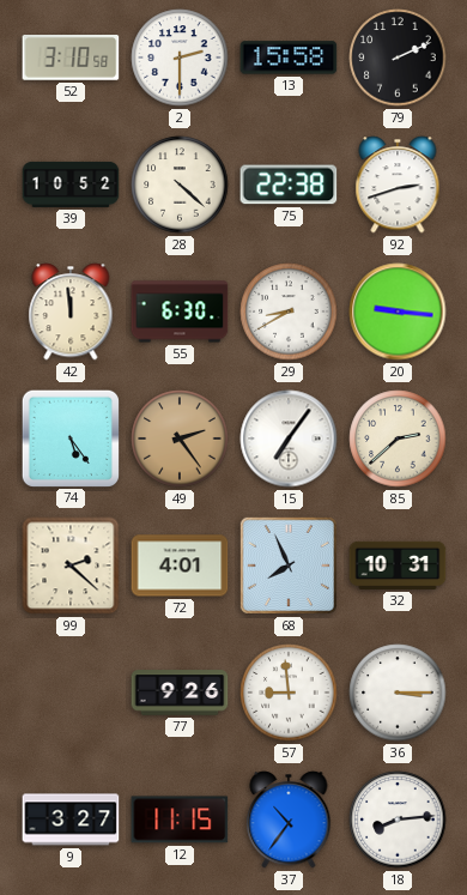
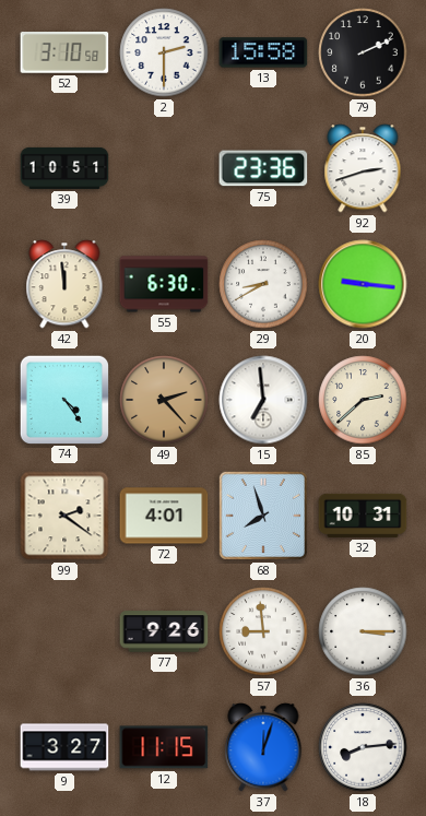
39: 10:52 -> 10:51 (64, 168)
28: 4:22 -> none (180, 185)
75: 22:38 -> 23:36 (263, 168)
74: 5:24 -> 4:24 (63, 399)
49: 2:24 -> 2:23 (164, 400)
15: 7:06 -> 6:59 (263, 400)
99: 2:22 -> 2:21 (64, 516)
68: 7:56 -> 7:57 (263, 516)
37: 10:36 -> 12:03 (263, 747)
